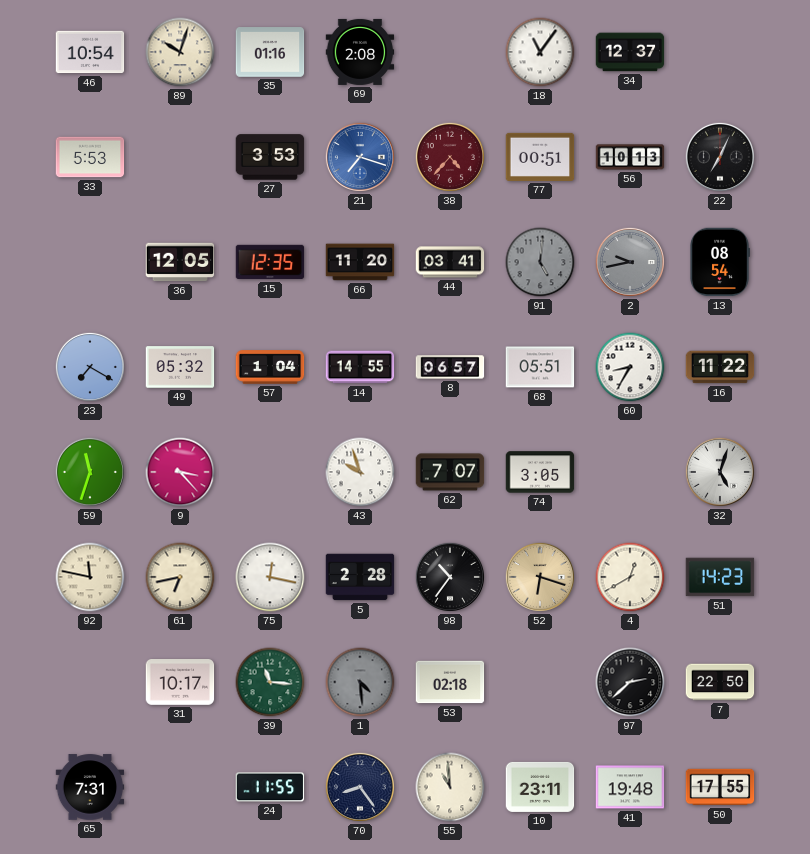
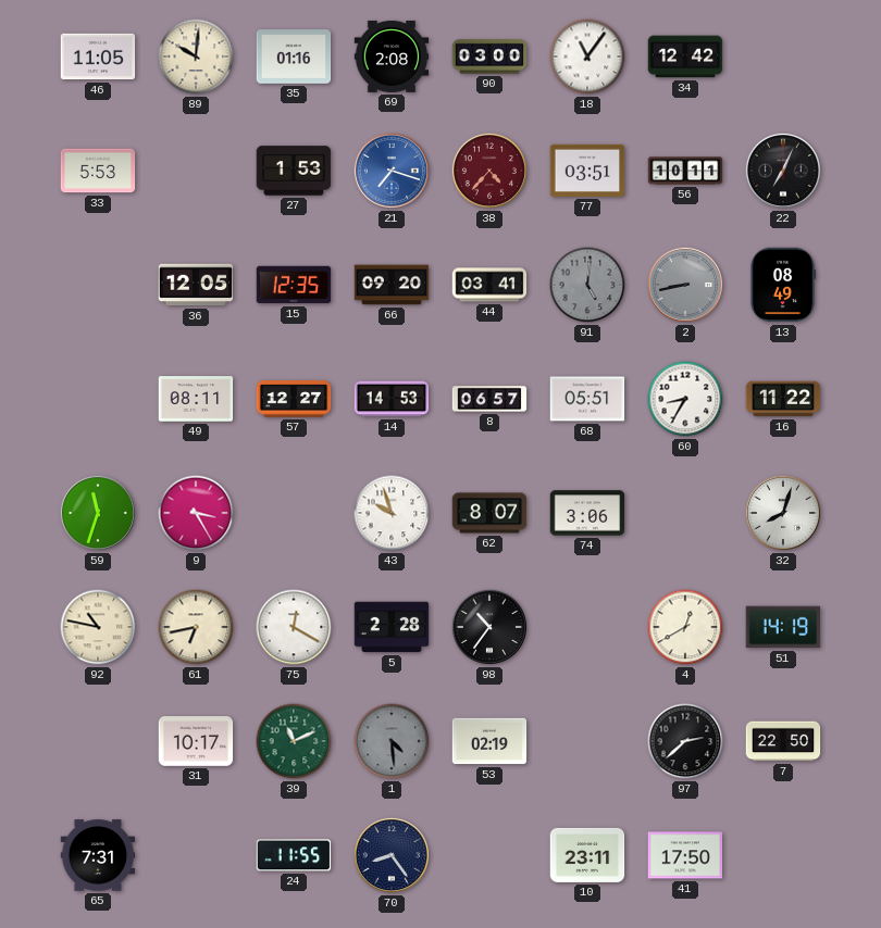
46: 10:54 -> 11:05 (98, 57)
89: 10:03 -> 10:01 (196, 57)
90: none -> 03:00 (489, 57)
34: 12:37 -> 12:42 (685, 57)
27: 3:53 -> 1:53 (294, 171)
77: 00:51 -> 03:51 (587, 171)
56: 10:13 -> 10:11 (685, 171)
66: 11:20 -> 09:20 (392, 285)
2: 9:43 -> 8:43 (685, 285)
13: 08:54 -> 08:49 (783, 285)
23: 7:20 -> none (90, 367)
49: 05:32 -> 08:11 (196, 399)
57: 1:04 -> 12:27 (294, 399)
14: 14:55 -> 14:53 (392, 399)
9: 3:23 -> 3:25 (196, 513)
62: 7:07 -> 8:07 (489, 513)
74: 3:05 -> 3:06 (587, 513)
32: 5:03 -> 8:03 (783, 513)
92: 11:47 -> 10:47 (98, 627)
75: 12:17 -> 12:20 (294, 627)
52: 6:18 -> none (540, 577)
51: 14:23 -> 14:19 (783, 627)
39: 11:16 -> 11:11 (294, 741)
53: 02:18 -> 02:19 (489, 741)
55: 10:59 -> none (450, 787)
41: 19:48 -> 17:50 (685, 855)
50: 17:55 -> none (720, 787)
